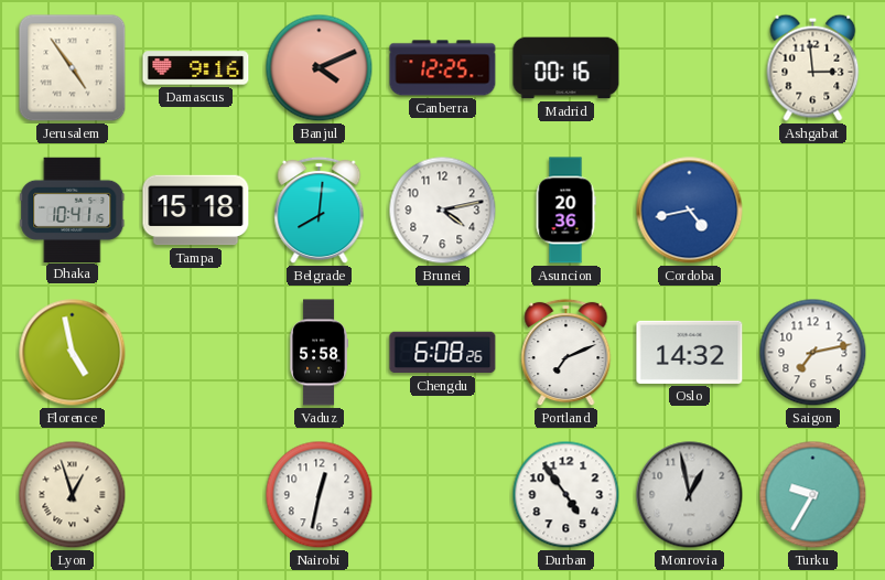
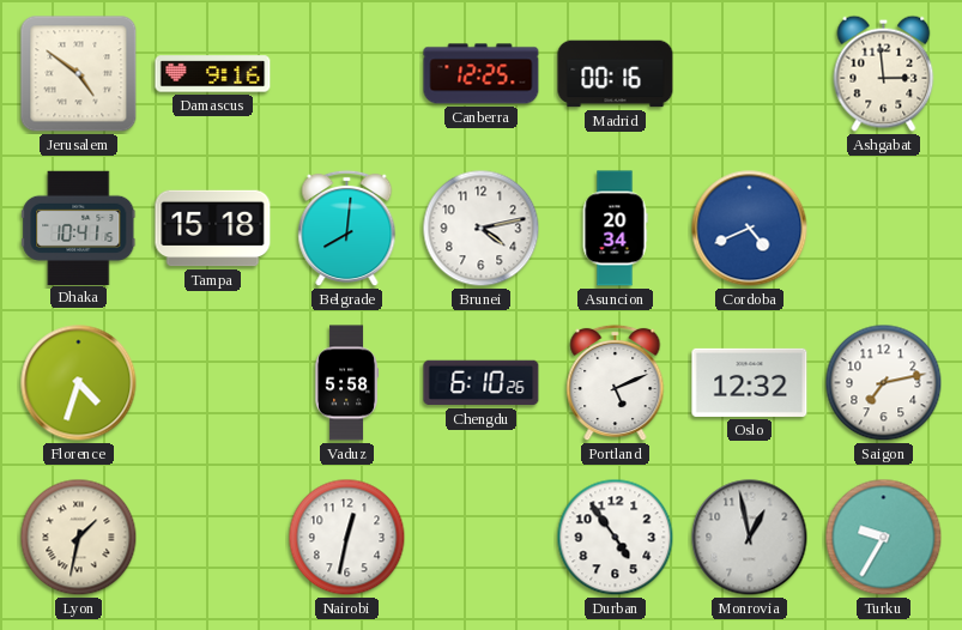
Jerusalem: 4:54 -> 4:51 (79, 74)
Banjul: 4:11 -> none (320, 68)
Asuncion: 20:36 -> 20:34 (615, 229)
Cordoba: 4:43 -> 4:41 (750, 229)
Florence: 4:58 -> 4:33 (79, 383)
Chengdu: 6:08 -> 6:10 (482, 383)
Portland: 7:11 -> 5:11 (616, 383)
Oslo: 14:32 -> 12:32 (750, 382)
Lyon: 12:57 -> 1:32 (79, 538)
